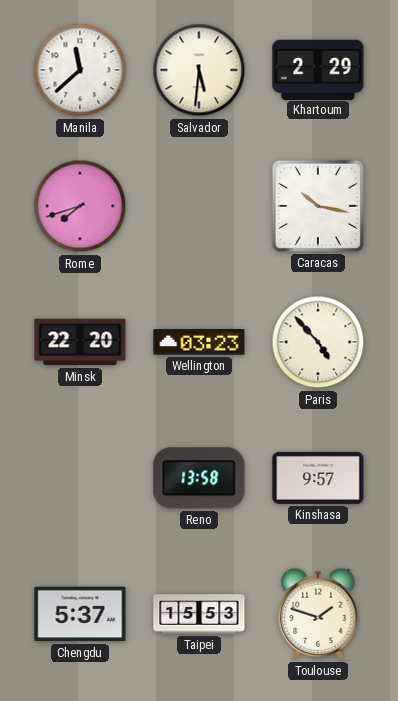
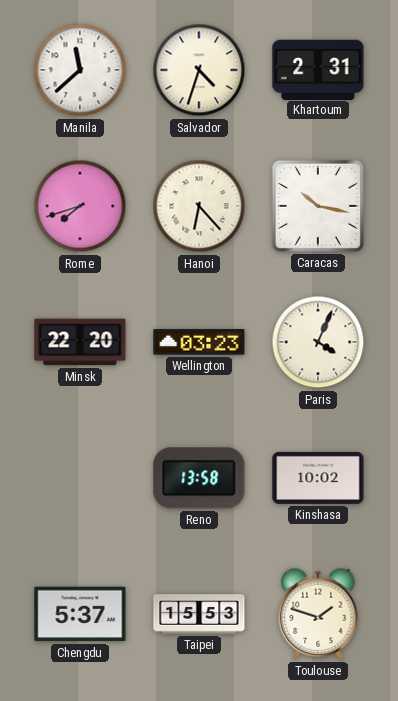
Salvador: 5:31 -> 4:33 (199, 70)
Khartoum: 2:29 -> 2:31 (318, 69)
Hanoi: none -> 6:23 (199, 206)
Paris: 4:53 -> 4:04 (318, 342)
Kinshasa: 9:57 -> 10:02 (318, 478)
